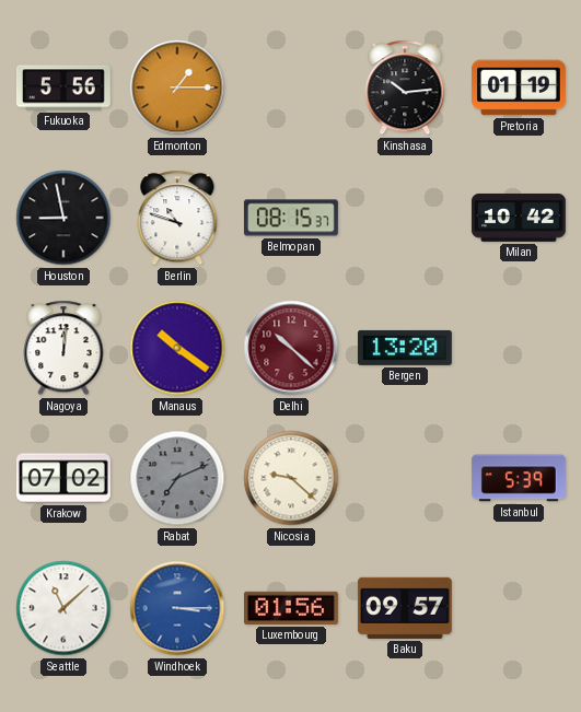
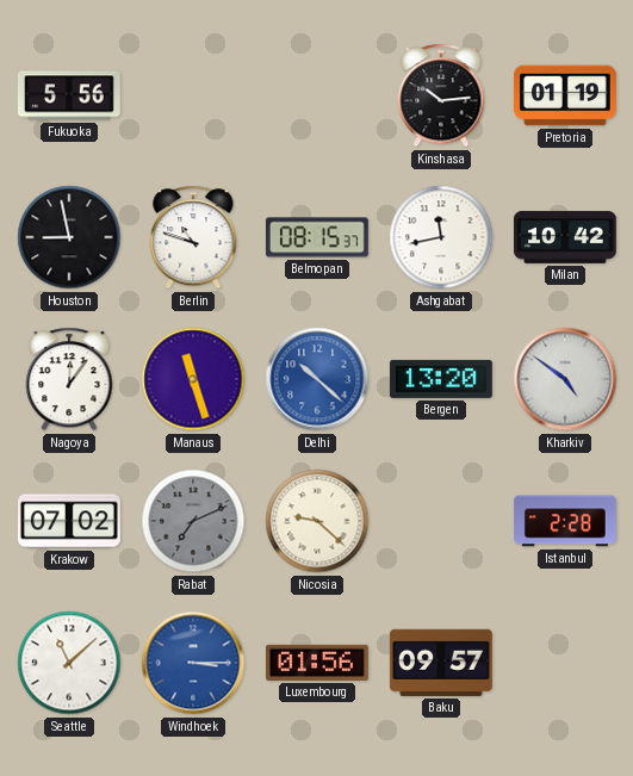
Edmonton: 1:15 -> none (177, 87)
Ashgabat: none -> 11:43 (441, 237)
Nagoya: 12:01 -> 12:06 (69, 379)
Manaus: 10:21 -> 11:27 (193, 379)
Delhi dial: burgundy -> blue (317, 379)
Kharkiv: none -> 4:51 (565, 379)
Istanbul: 5:39 -> 2:28 (565, 521)
